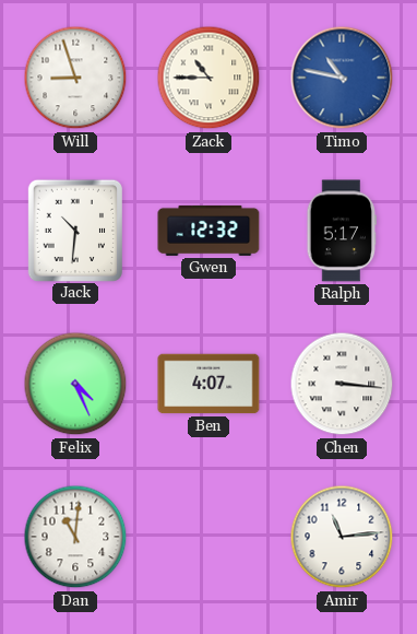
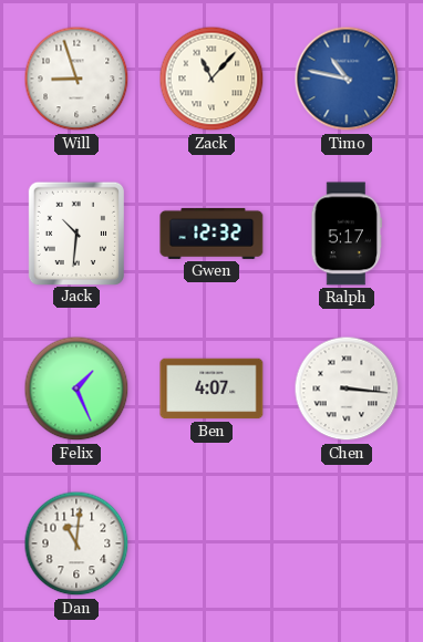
Zack: 10:45 -> 11:07 (211, 79)
Felix: 4:26 -> 1:26 (76, 389)
Amir: 11:14 -> none (342, 537)
